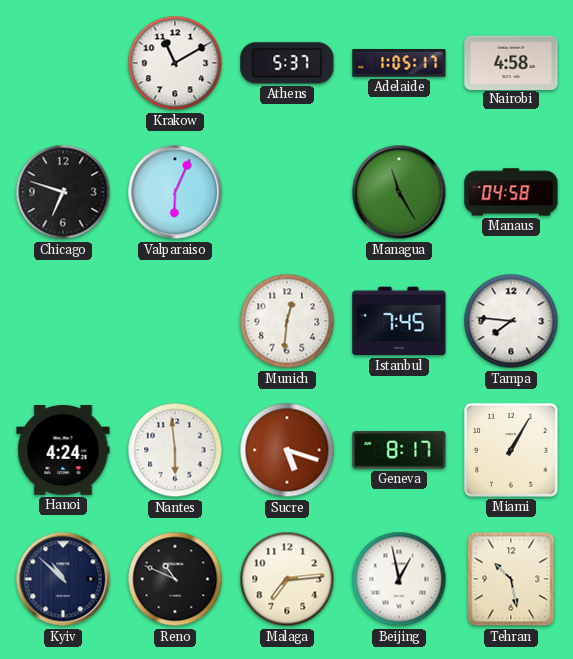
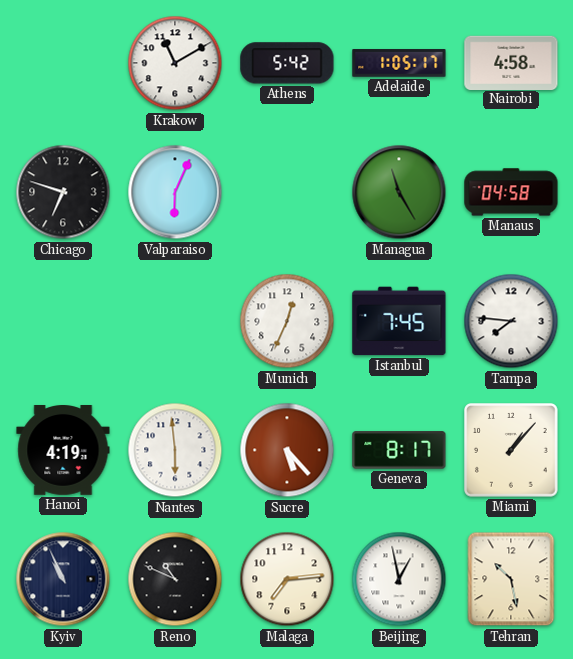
Athens: 5:37 -> 5:42 (287, 63)
Munich: 12:31 -> 12:34 (287, 321)
Hanoi: 4:24 -> 4:19 (63, 451)
Sucre: 5:18 -> 5:23 (287, 450)
Miami: 1:05 -> 1:07 (512, 451)
Kyiv: 10:52 -> 10:56 (63, 579)
